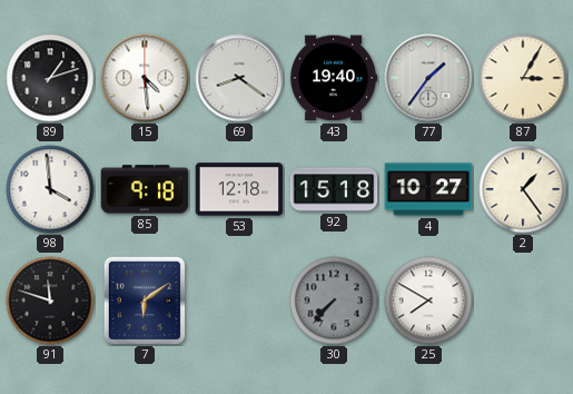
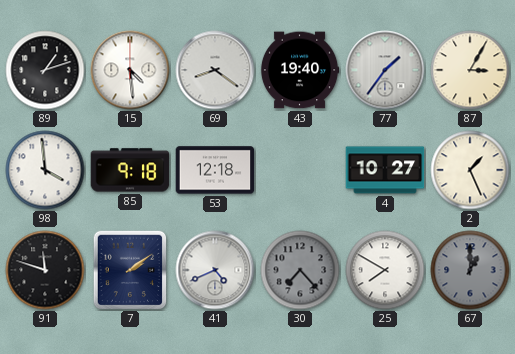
92: 15:18 -> none (334, 189)
2: 1:24 -> 1:26 (470, 170)
7: 6:09 -> 2:09 (130, 270)
41: none -> 4:41 (215, 270)
30: 7:37 -> 7:23 (300, 270)
67: none -> 1:00 (470, 270)
